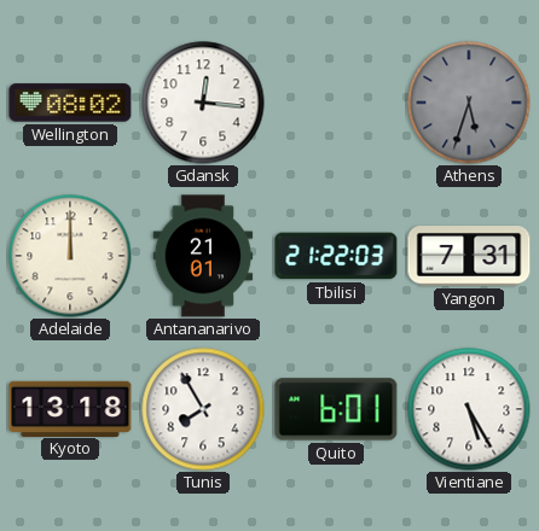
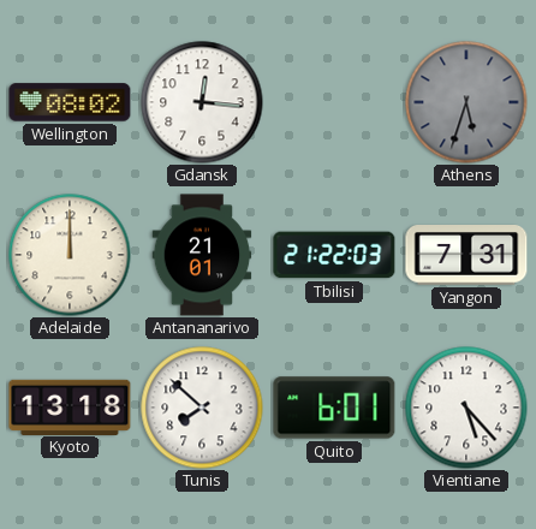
Tunis: 7:55 -> 7:52 (202, 408)
Vientiane: 5:25 -> 5:23 (466, 408)
